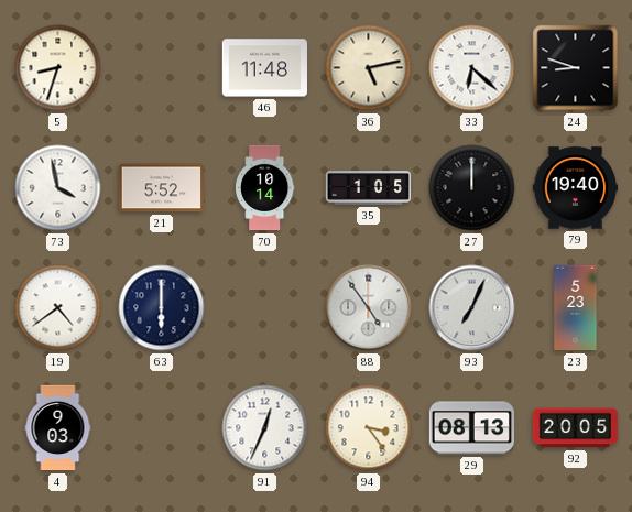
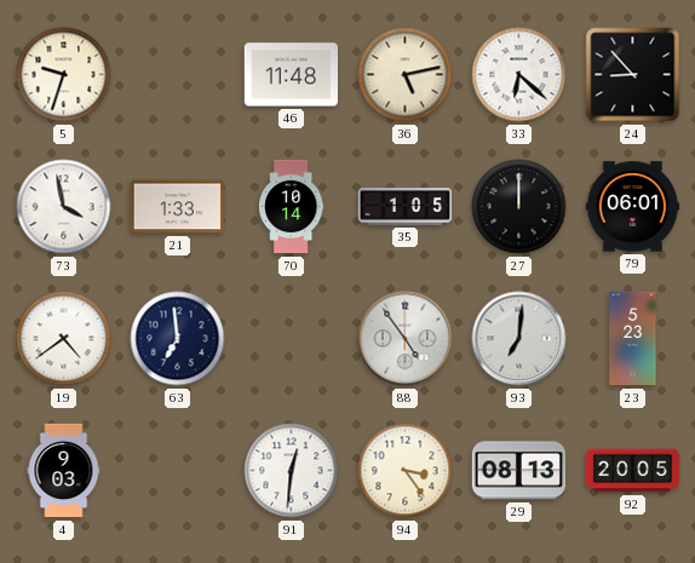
5: 8:33 -> 9:33 (64, 75)
24: 8:48 -> 8:53 (633, 75)
21: 5:52 -> 1:33 (177, 207)
79: 19:40 -> 06:01 (633, 207)
63: 6:00 -> 6:59 (178, 339)
93: 7:04 -> 7:01 (519, 339)
91: 12:34 -> 12:31 (292, 471)
